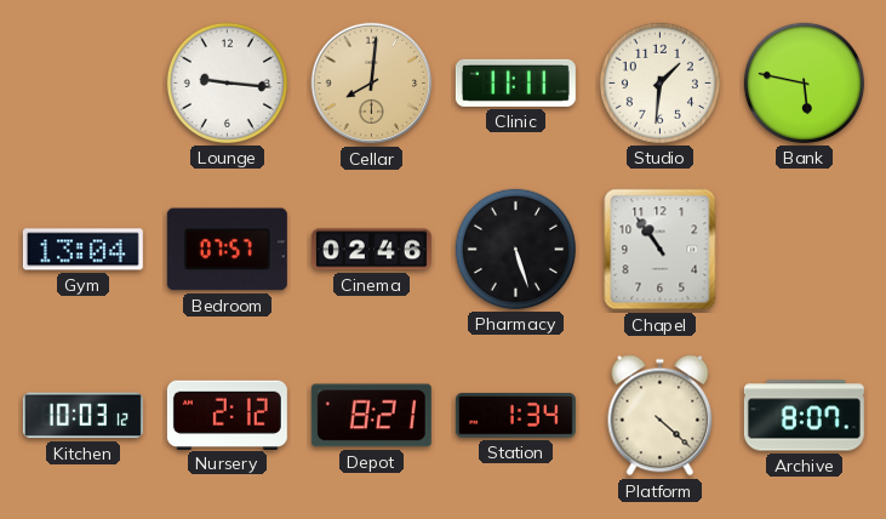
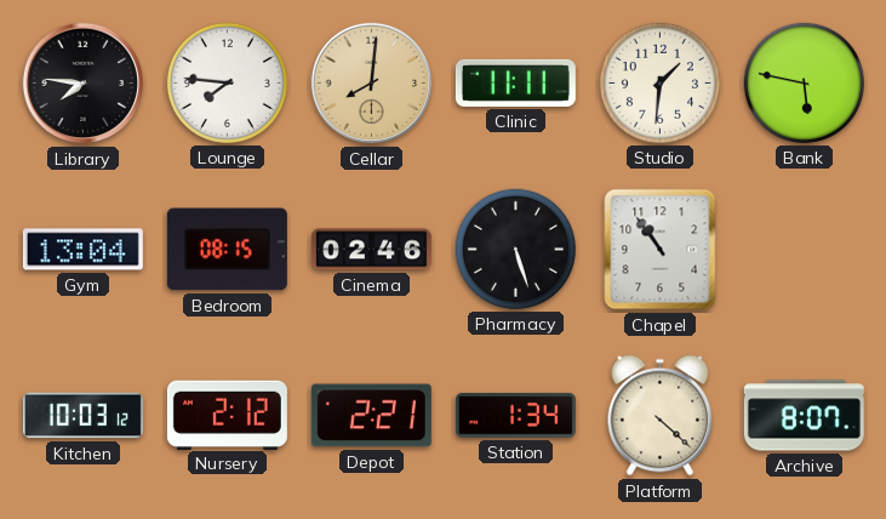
Library: none -> 7:46 (84, 84)
Lounge: 9:16 -> 7:46 (227, 82)
Bedroom: 07:57 -> 08:15 (227, 250)
Depot: 8:21 -> 2:21 (371, 416)
